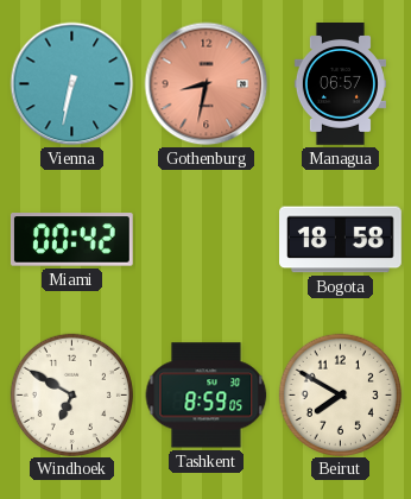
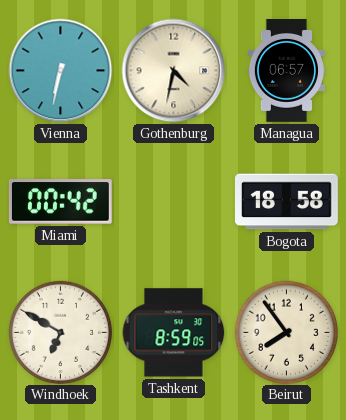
Gothenburg: 8:32 -> 4:32 (174, 71)
Gothenburg dial: salmon -> cream (174, 71)
Beirut: 7:50 -> 7:54 (286, 332)
